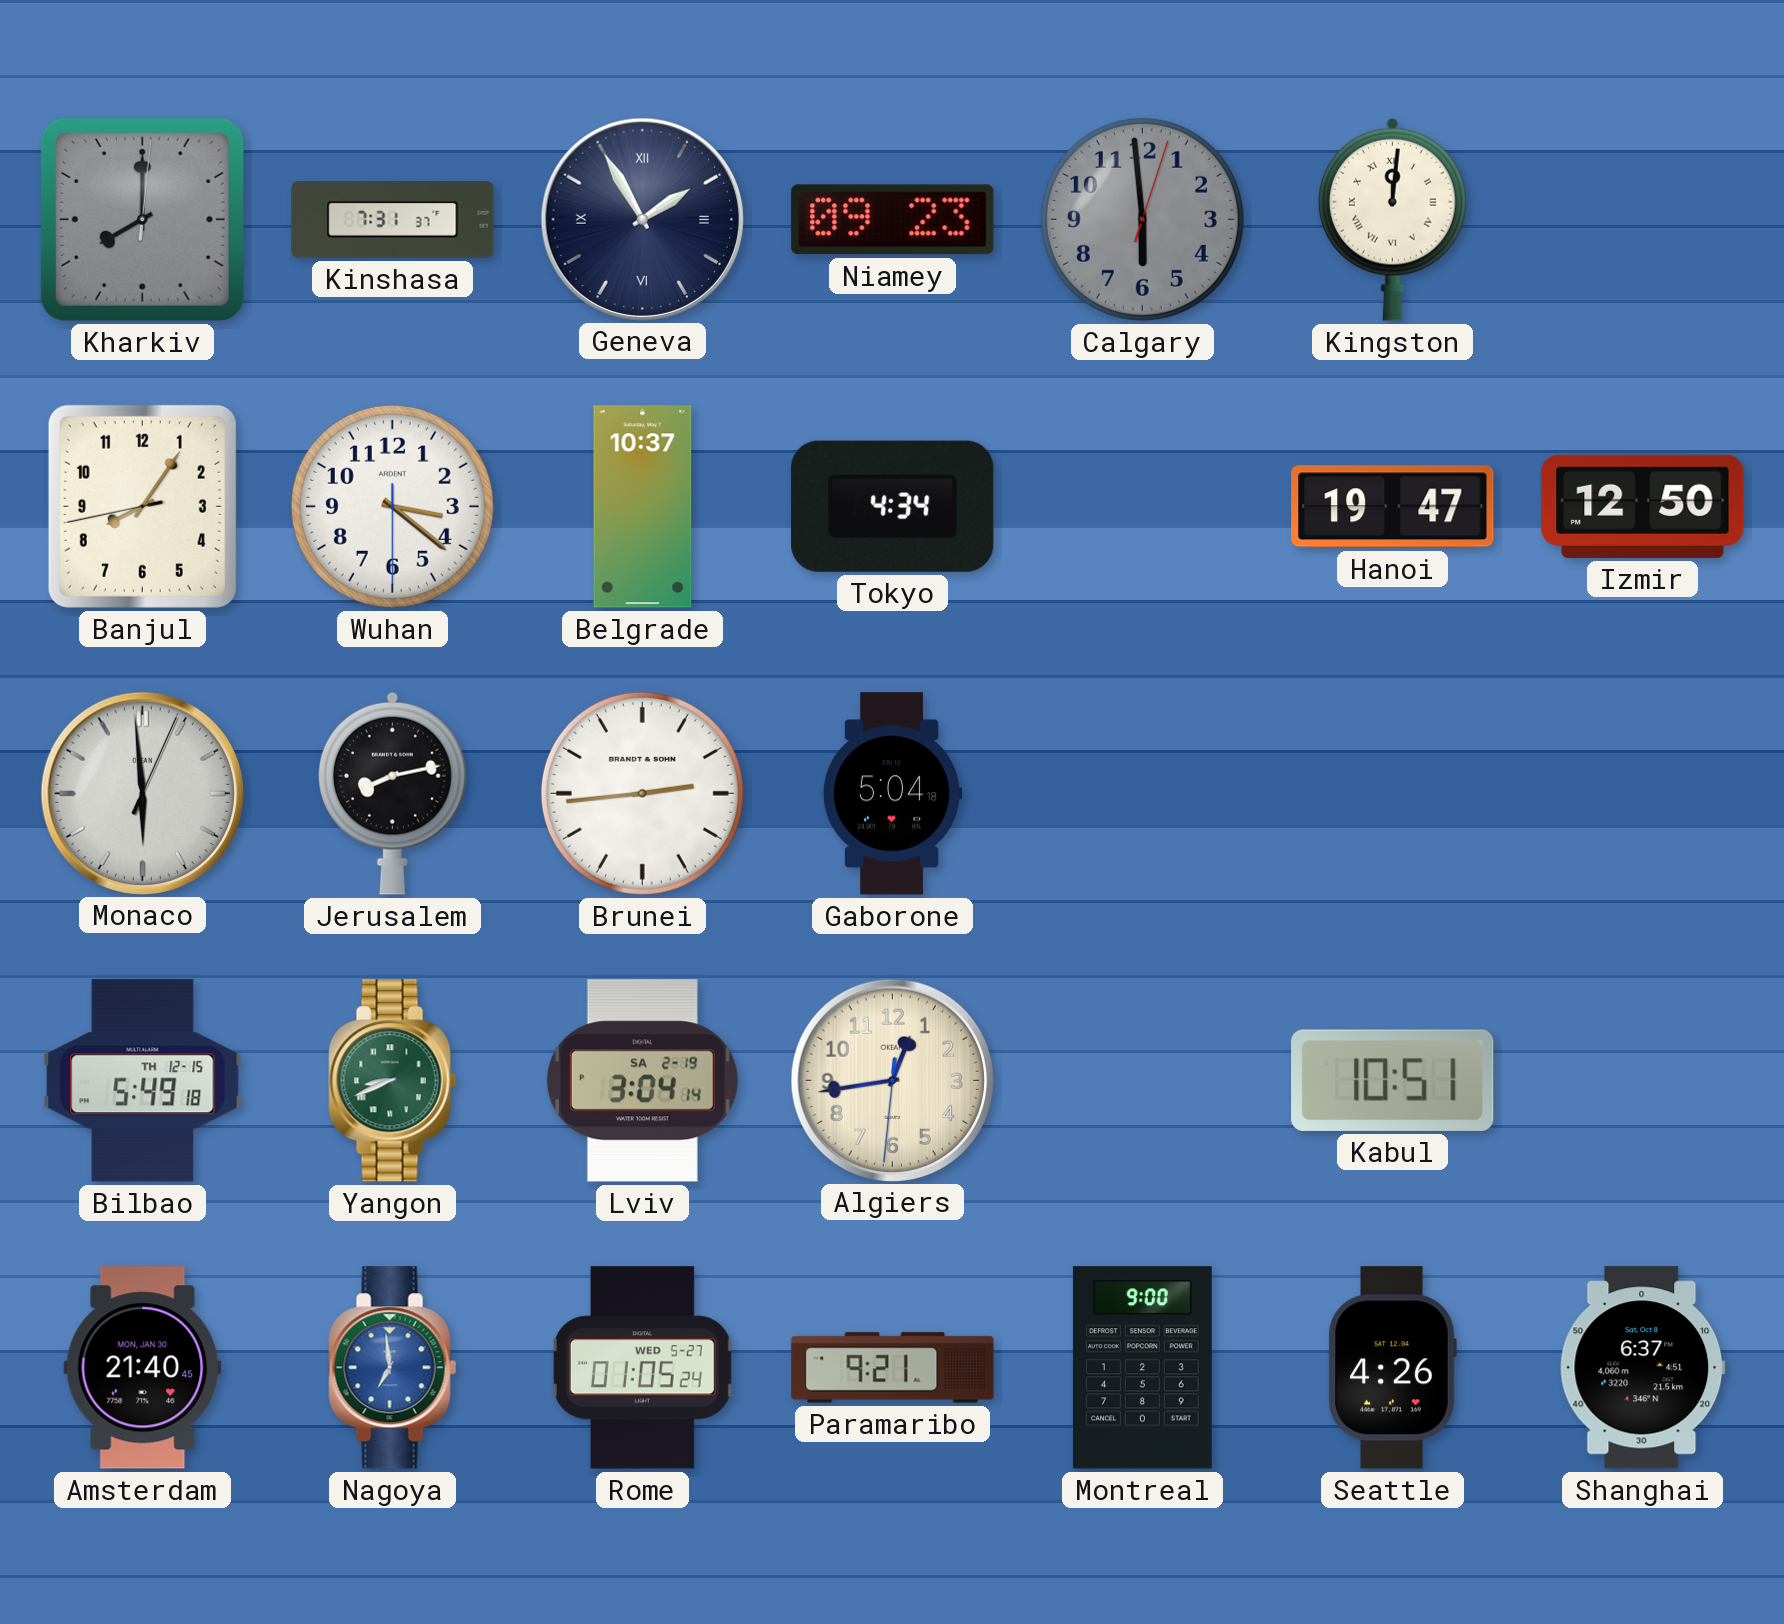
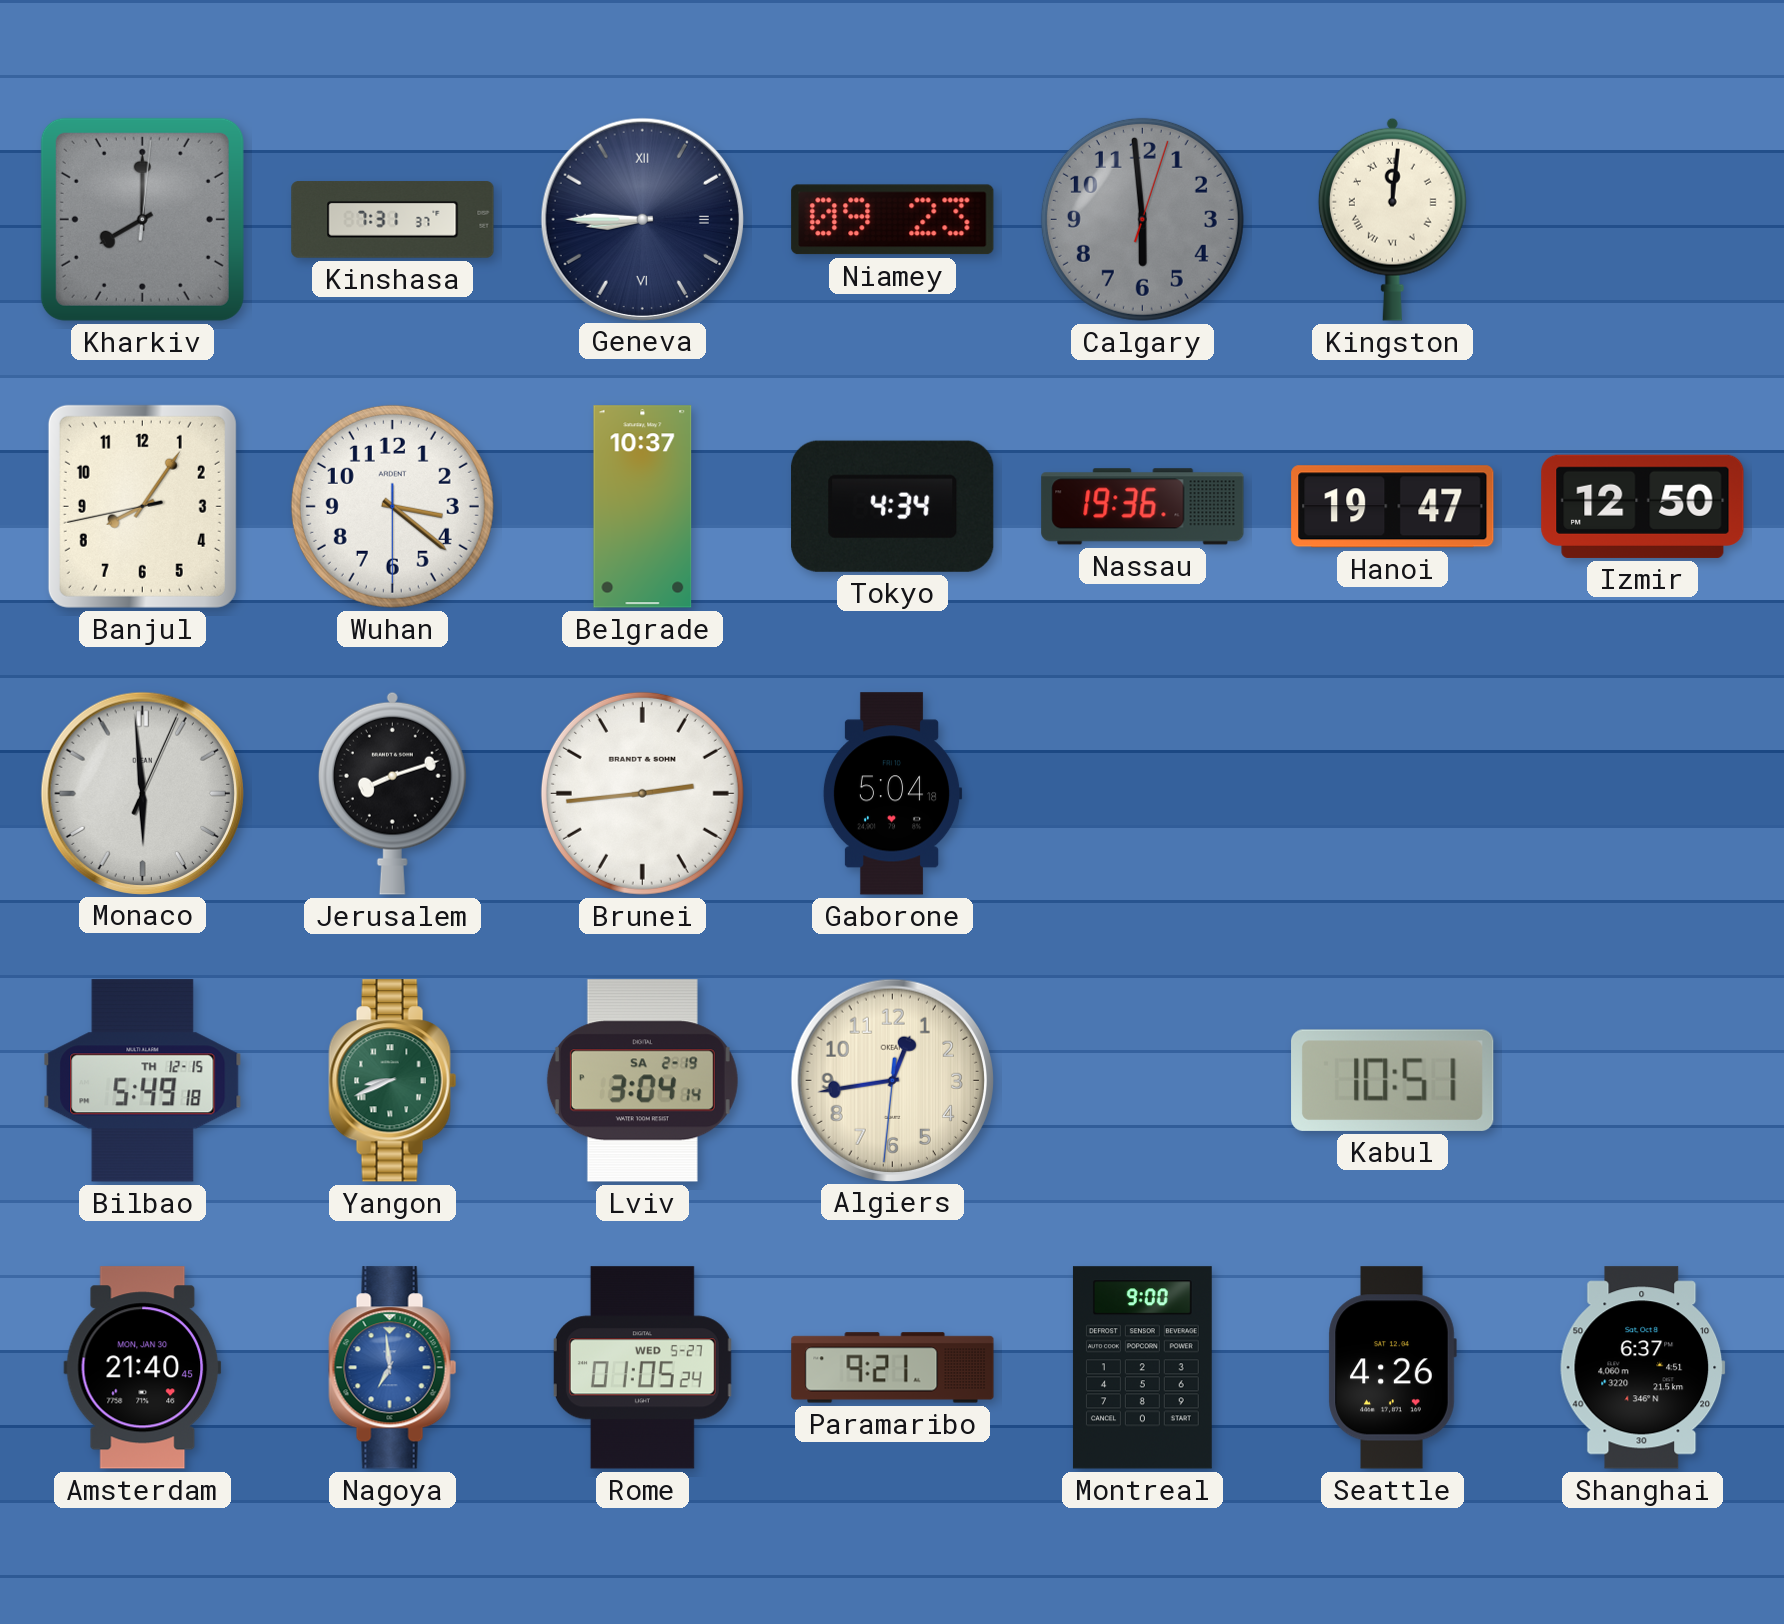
Geneva: 1:55 -> 8:45 (642, 219)
Nassau: none -> 19:36 (1143, 507)
Jerusalem: 8:13 -> 8:12 (392, 793)
